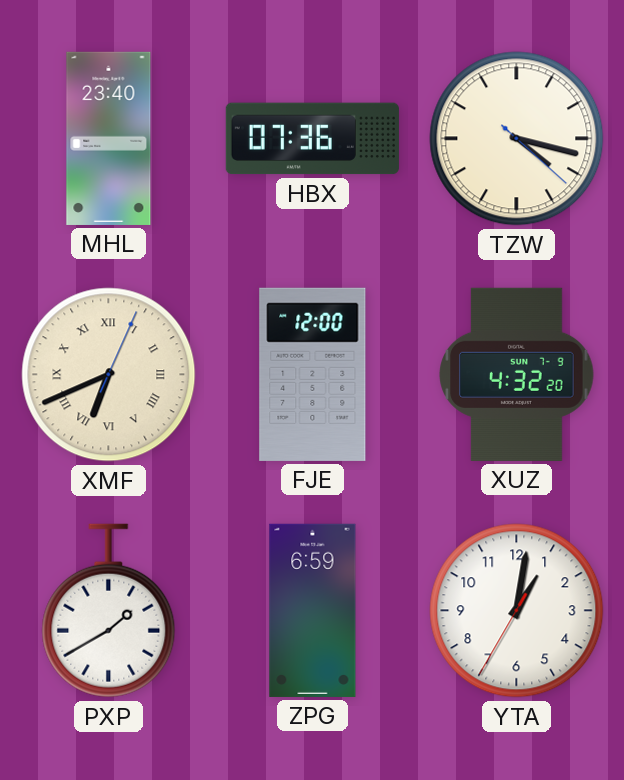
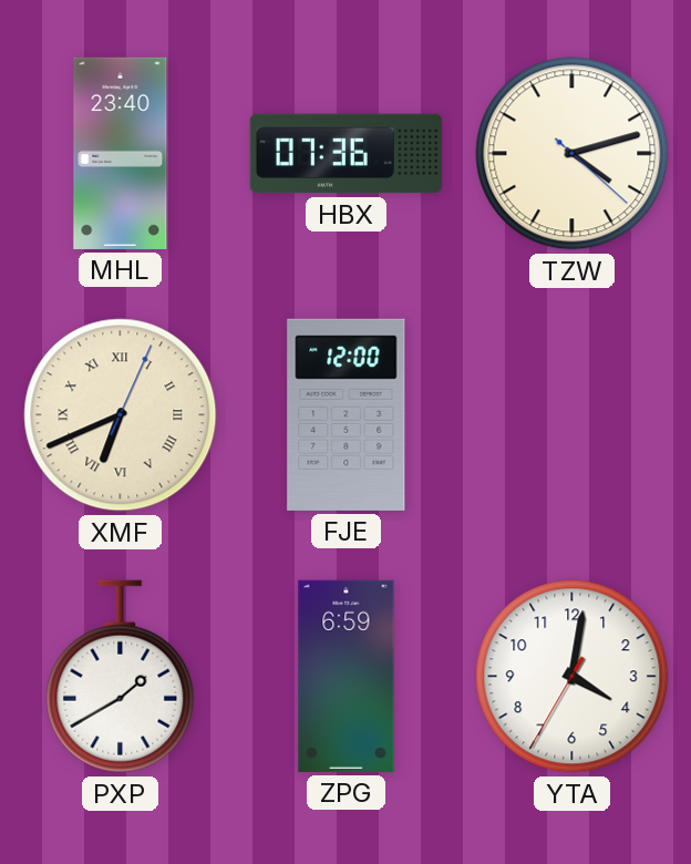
TZW: 4:17 -> 4:12 (573, 154)
XUZ: 4:32 -> none (517, 374)
YTA: 1:01 -> 4:01 (573, 677)
